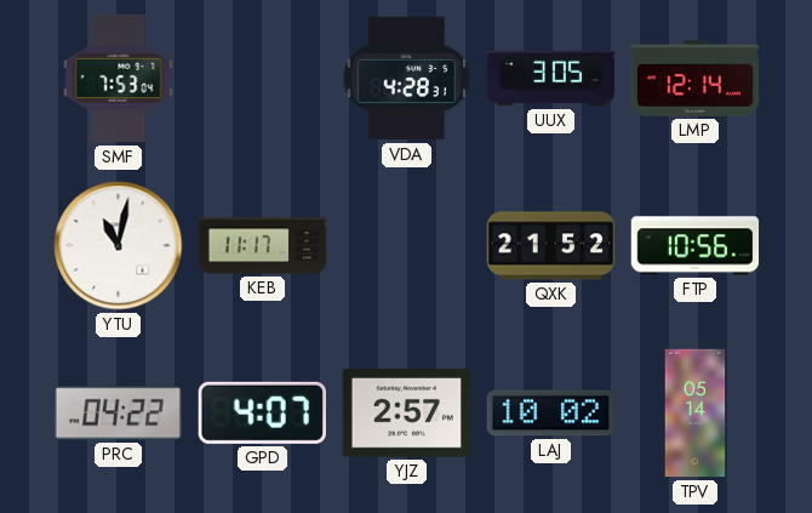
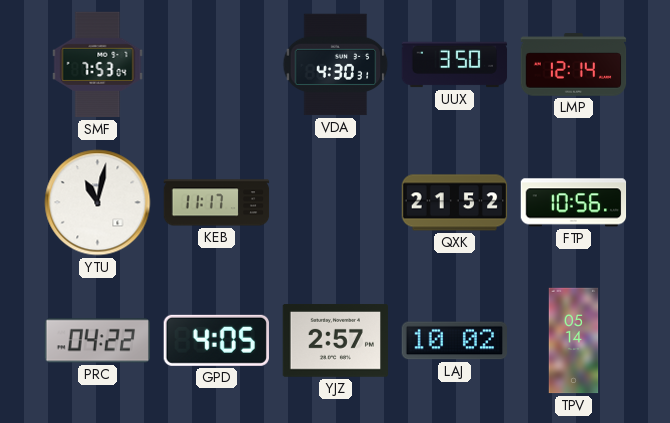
VDA: 4:28 -> 4:30 (336, 65)
UUX: 3:05 -> 3:50 (455, 65)
GPD: 4:07 -> 4:05 (216, 340)
